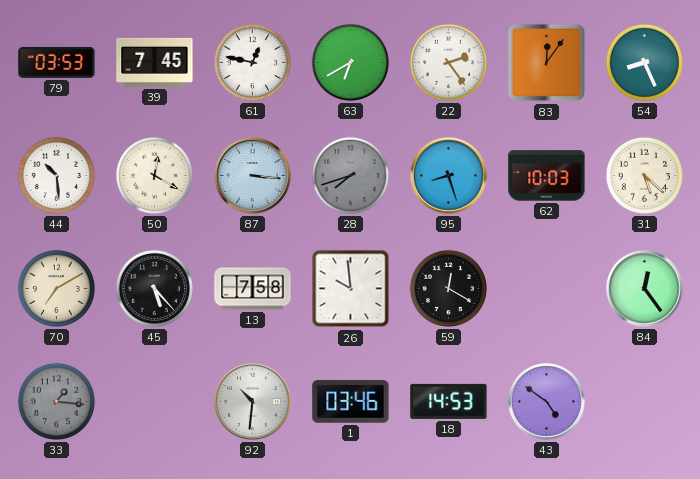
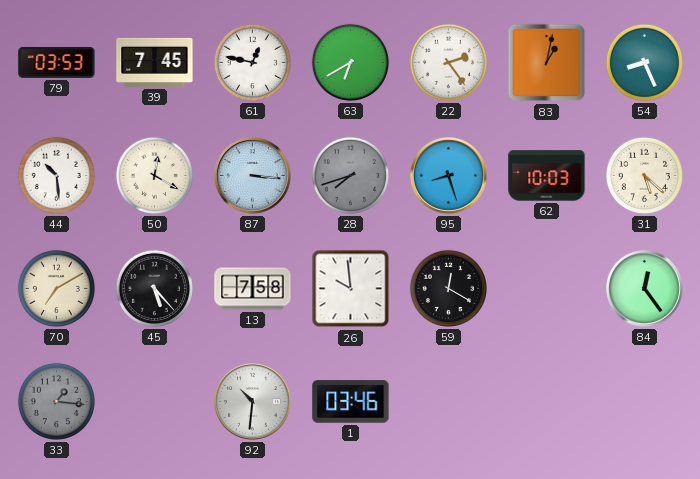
83: 12:06 -> 1:02 (547, 63)
18: 14:53 -> none (449, 401)
43: 4:51 -> none (547, 402)
